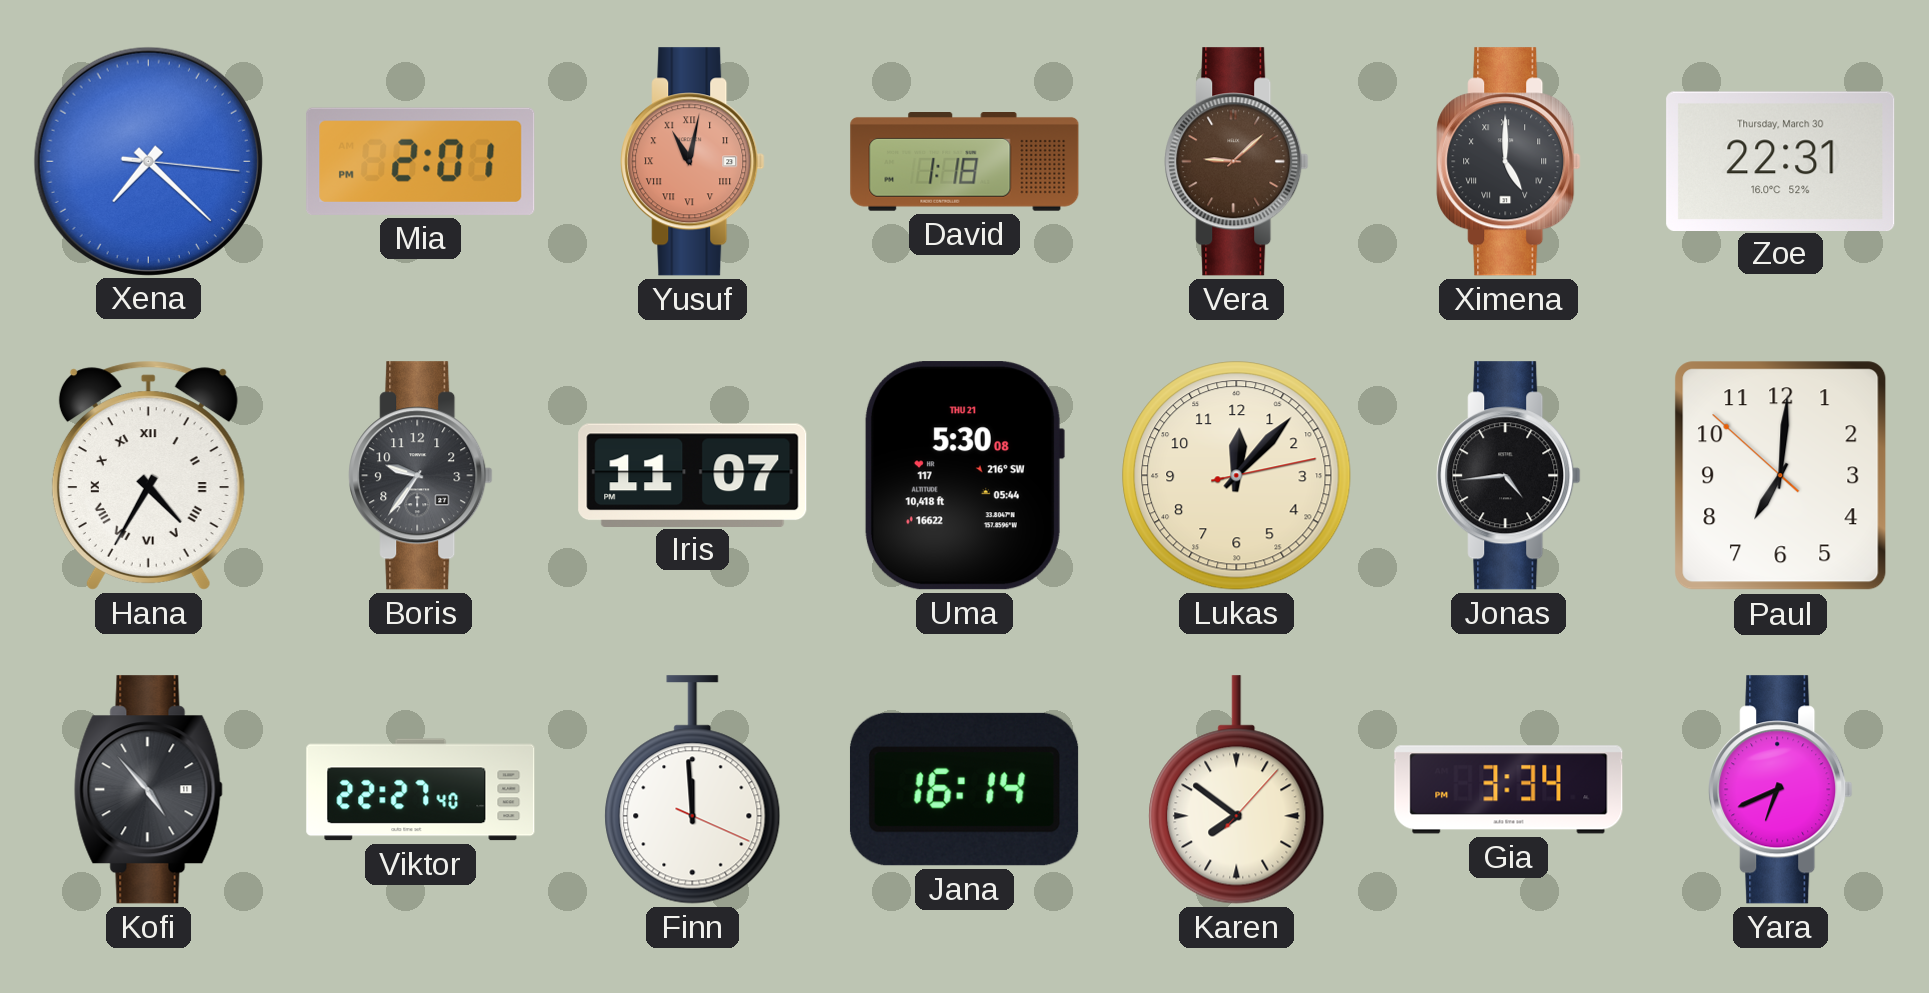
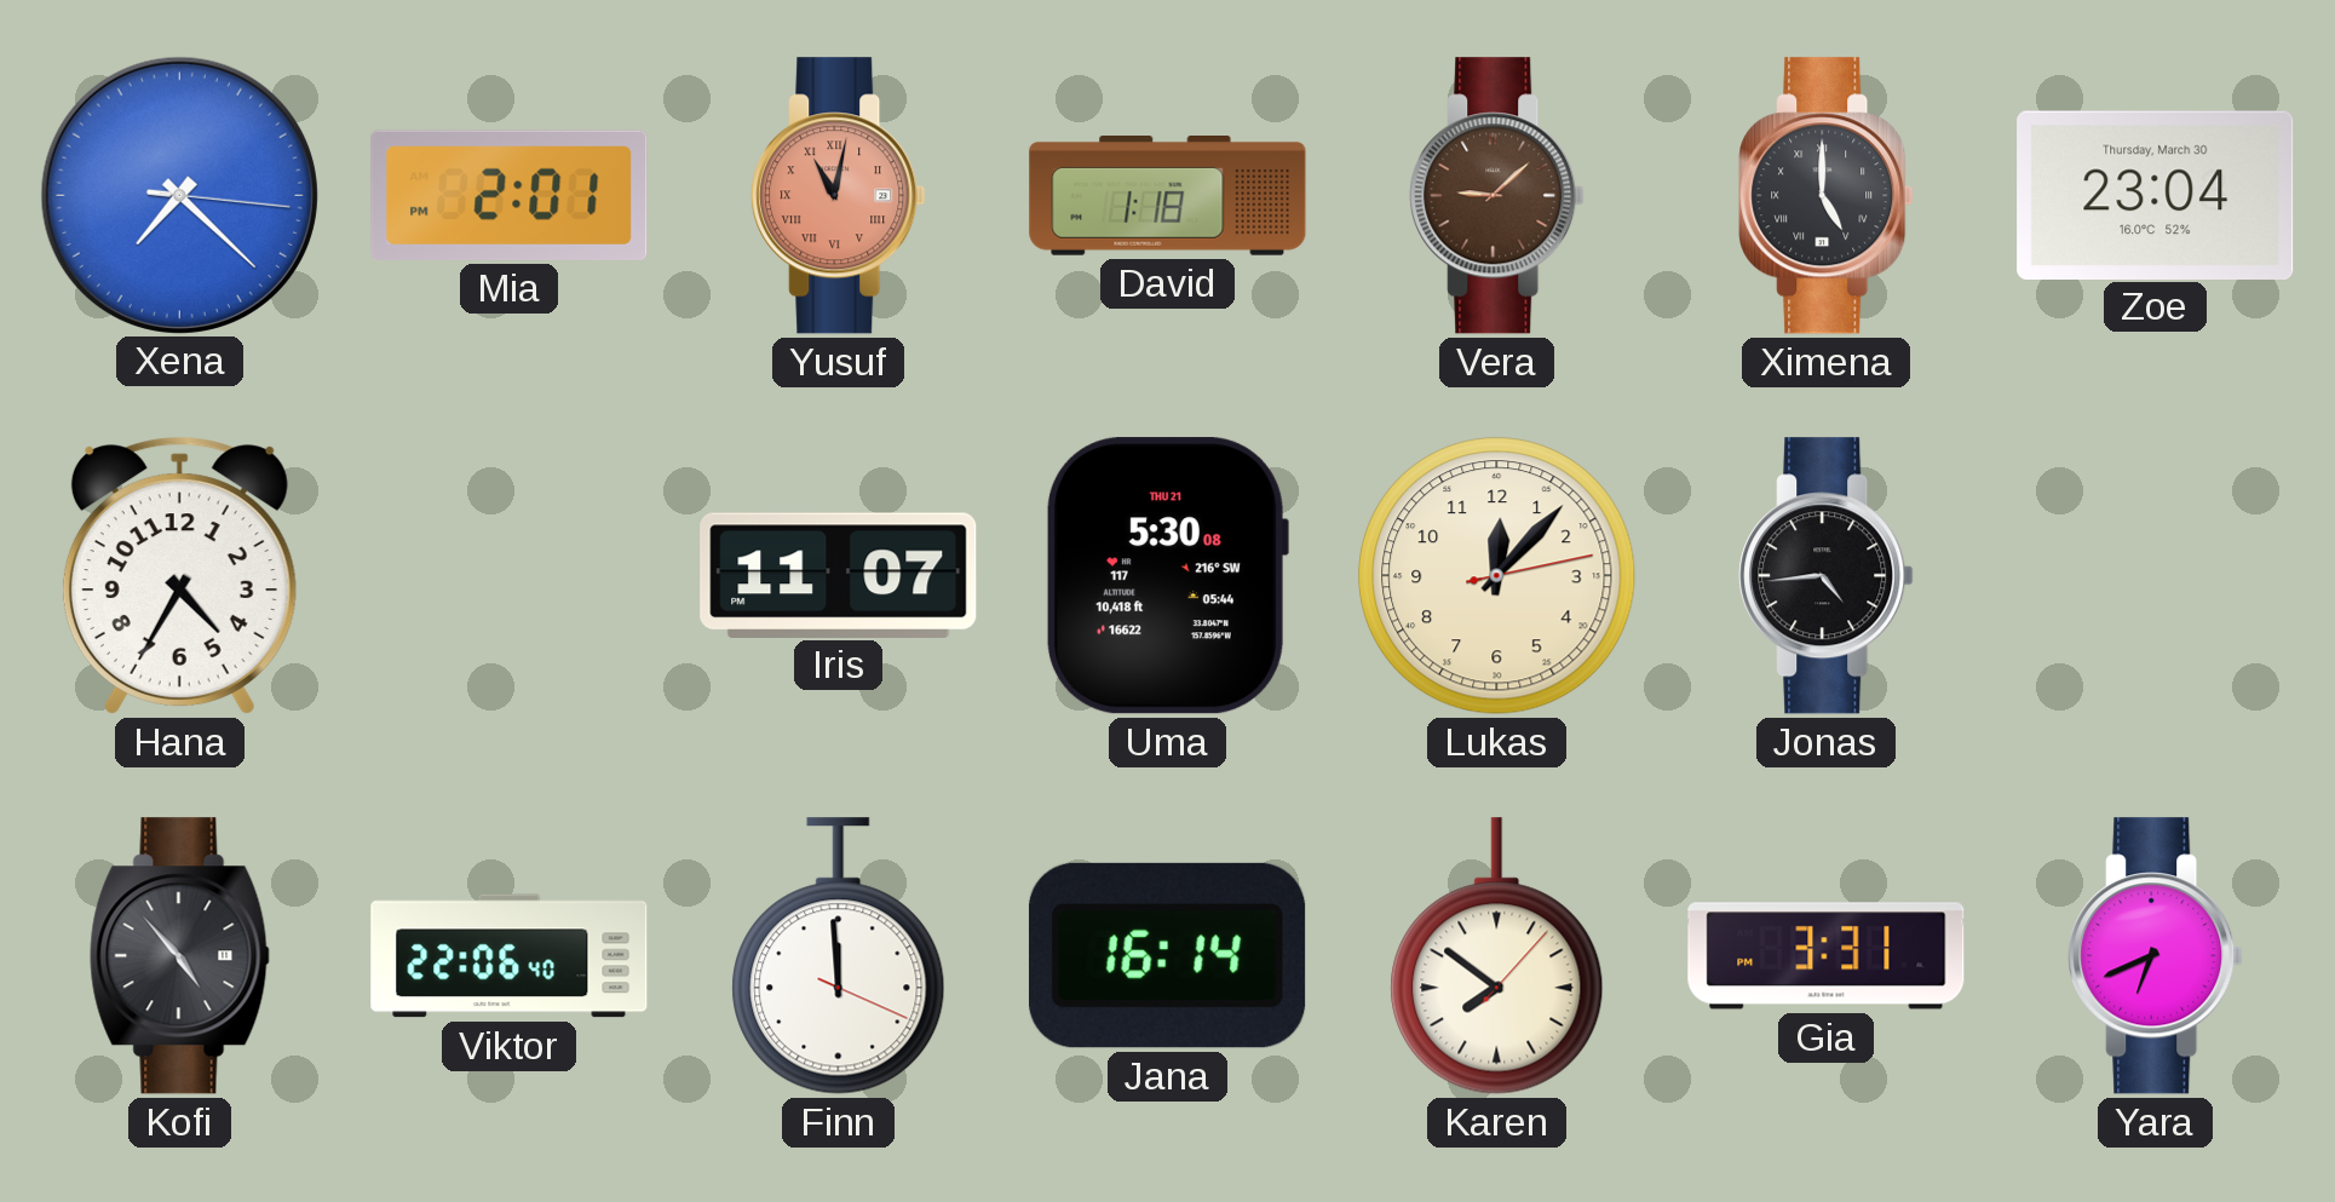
Zoe: 22:31 -> 23:04 (2156, 195)
Hana numerals: Roman -> Arabic (179, 575)
Boris: 9:36 -> none (421, 476)
Paul: 7:00 -> none (1781, 476)
Viktor: 22:27 -> 22:06 (510, 956)
Gia: 3:34 -> 3:31 (1827, 956)
